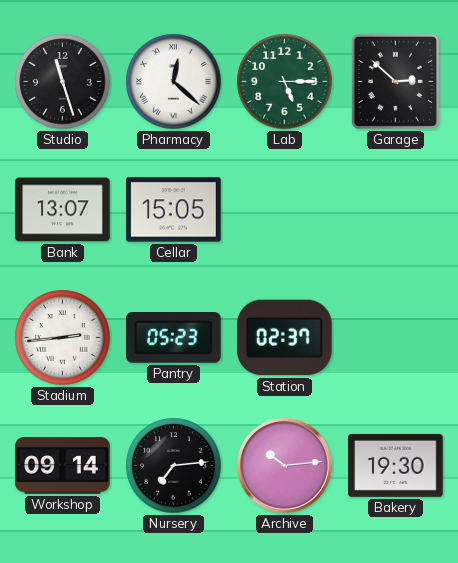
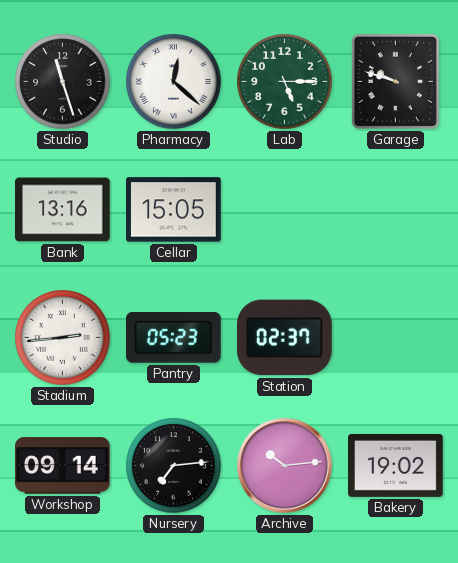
Garage: 2:52 -> 9:48 (395, 81)
Bank: 13:07 -> 13:16 (63, 210)
Bakery: 19:30 -> 19:02 (396, 465)
